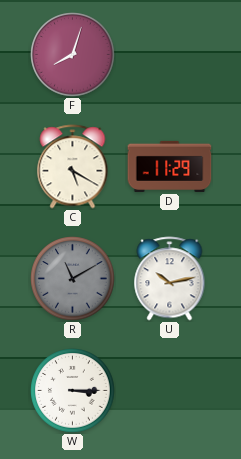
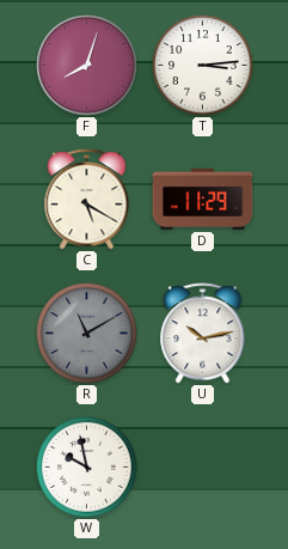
T: none -> 3:14 (203, 66)
W: 3:15 -> 9:58 (87, 468)
